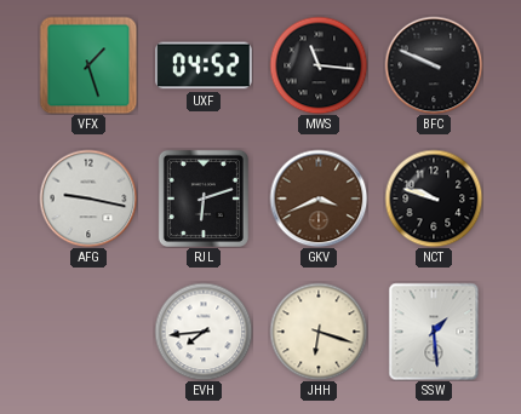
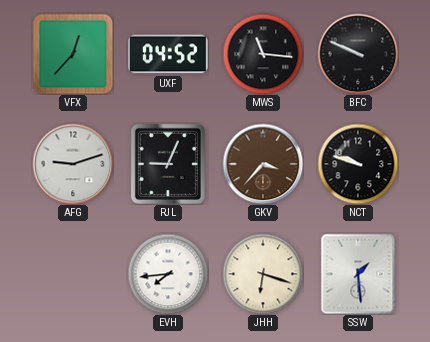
VFX: 1:27 -> 12:37 (73, 54)
AFG: 9:17 -> 9:12 (73, 164)
RJL: 6:12 -> 9:04 (168, 164)
GKV: 3:41 -> 3:37 (263, 164)
